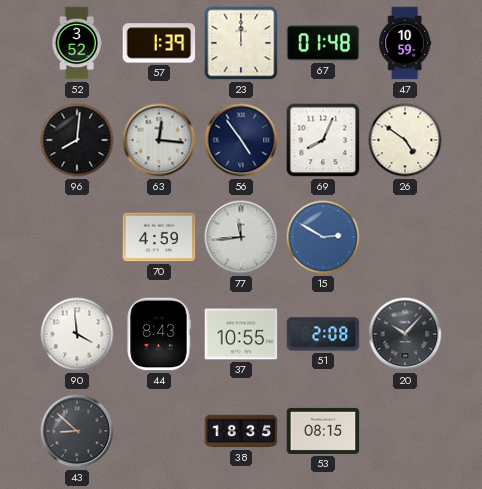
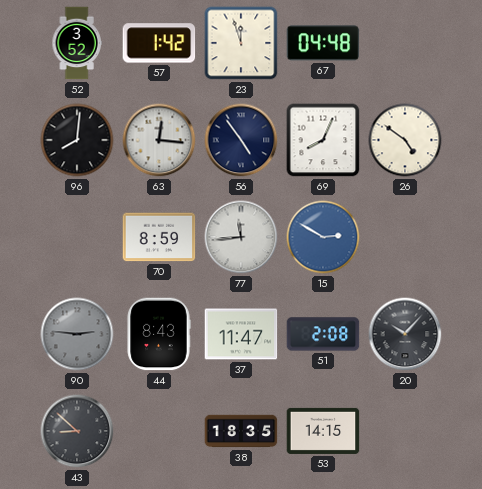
57: 1:39 -> 1:42 (159, 43)
23: 12:00 -> 11:57 (241, 43)
67: 01:48 -> 04:48 (323, 43)
47: 10:59 -> none (405, 43)
70: 4:59 -> 8:59 (159, 237)
90: 3:59 -> 2:46 (77, 334)
90 dial: white -> grey (77, 334)
37: 10:55 -> 11:47 (241, 334)
53: 08:15 -> 14:15 (323, 431)
